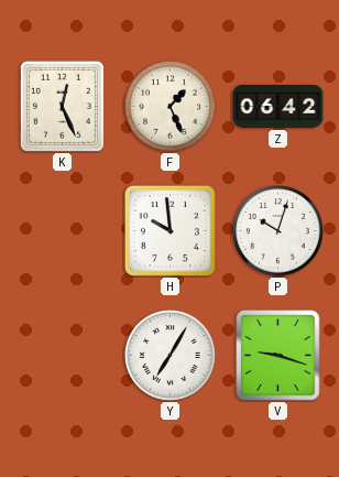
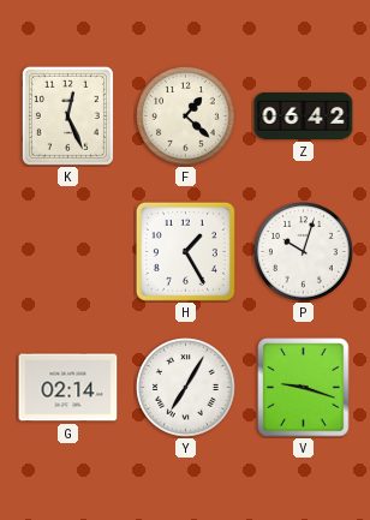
F: 1:26 -> 1:22 (186, 116)
H: 9:59 -> 1:25 (185, 251)
G: none -> 02:14 (68, 388)
